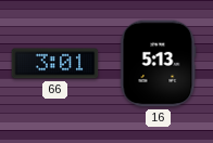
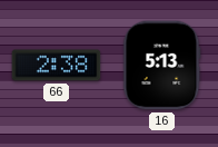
66: 3:01 -> 2:38 (57, 66)
